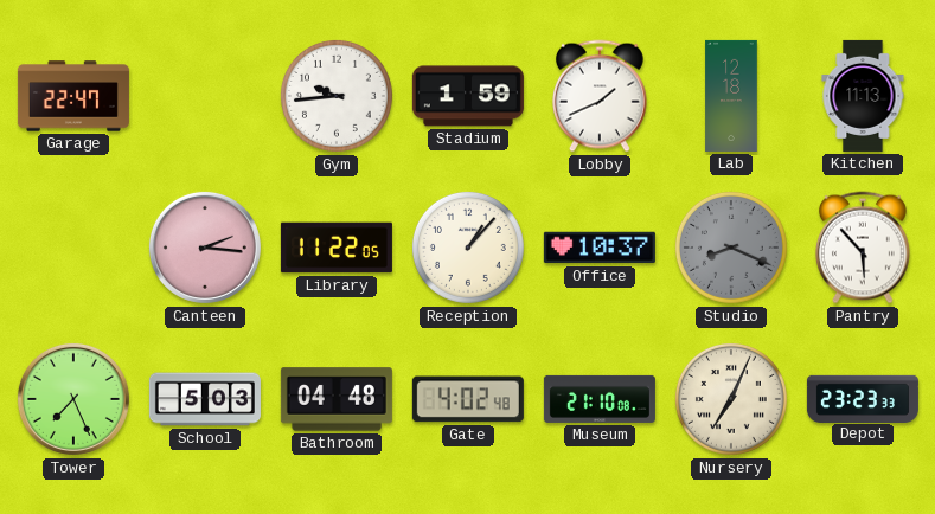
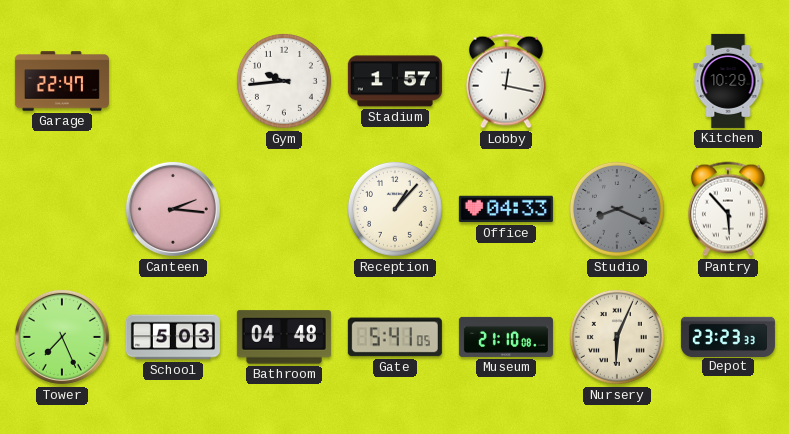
Stadium: 1:59 -> 1:57 (395, 81)
Lobby: 1:41 -> 12:17 (506, 81)
Lab: 12:18 -> none (731, 96)
Kitchen: 11:13 -> 10:29 (728, 81)
Library: 11:22 -> none (337, 248)
Office: 10:37 -> 04:33 (506, 209)
Gate: 4:02 -> 5:41 (395, 337)
Nursery: 7:04 -> 6:04 (617, 337)
